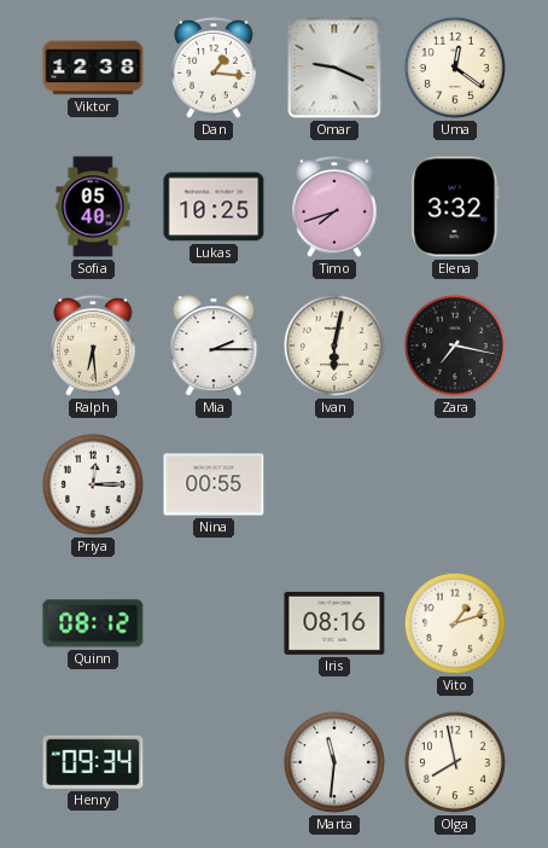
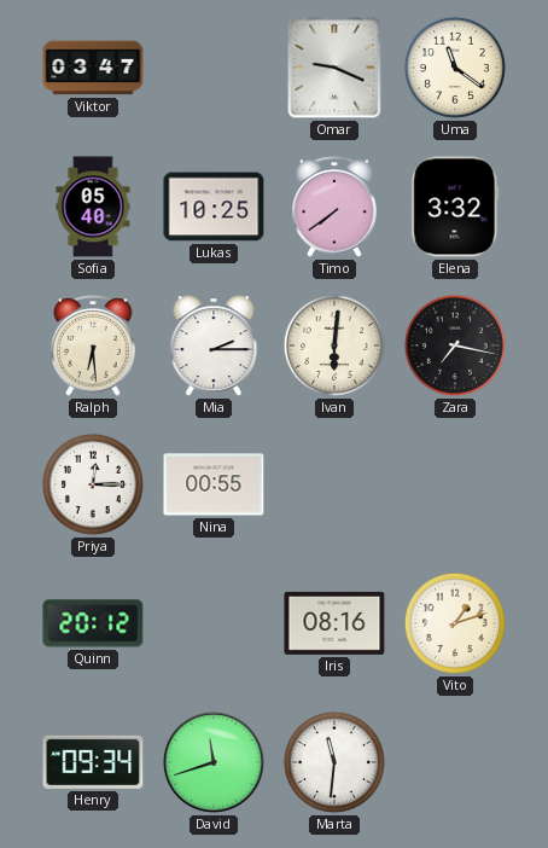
Viktor: 12:38 -> 03:47 (93, 68)
Dan: 1:16 -> none (214, 69)
Uma: 12:21 -> 11:21 (455, 68)
Timo: 7:42 -> 7:39 (334, 208)
Ivan: 6:02 -> 6:01 (334, 345)
Quinn: 08:12 -> 20:12 (93, 623)
David: none -> 11:42 (214, 762)
Olga: 7:58 -> none (455, 762)
